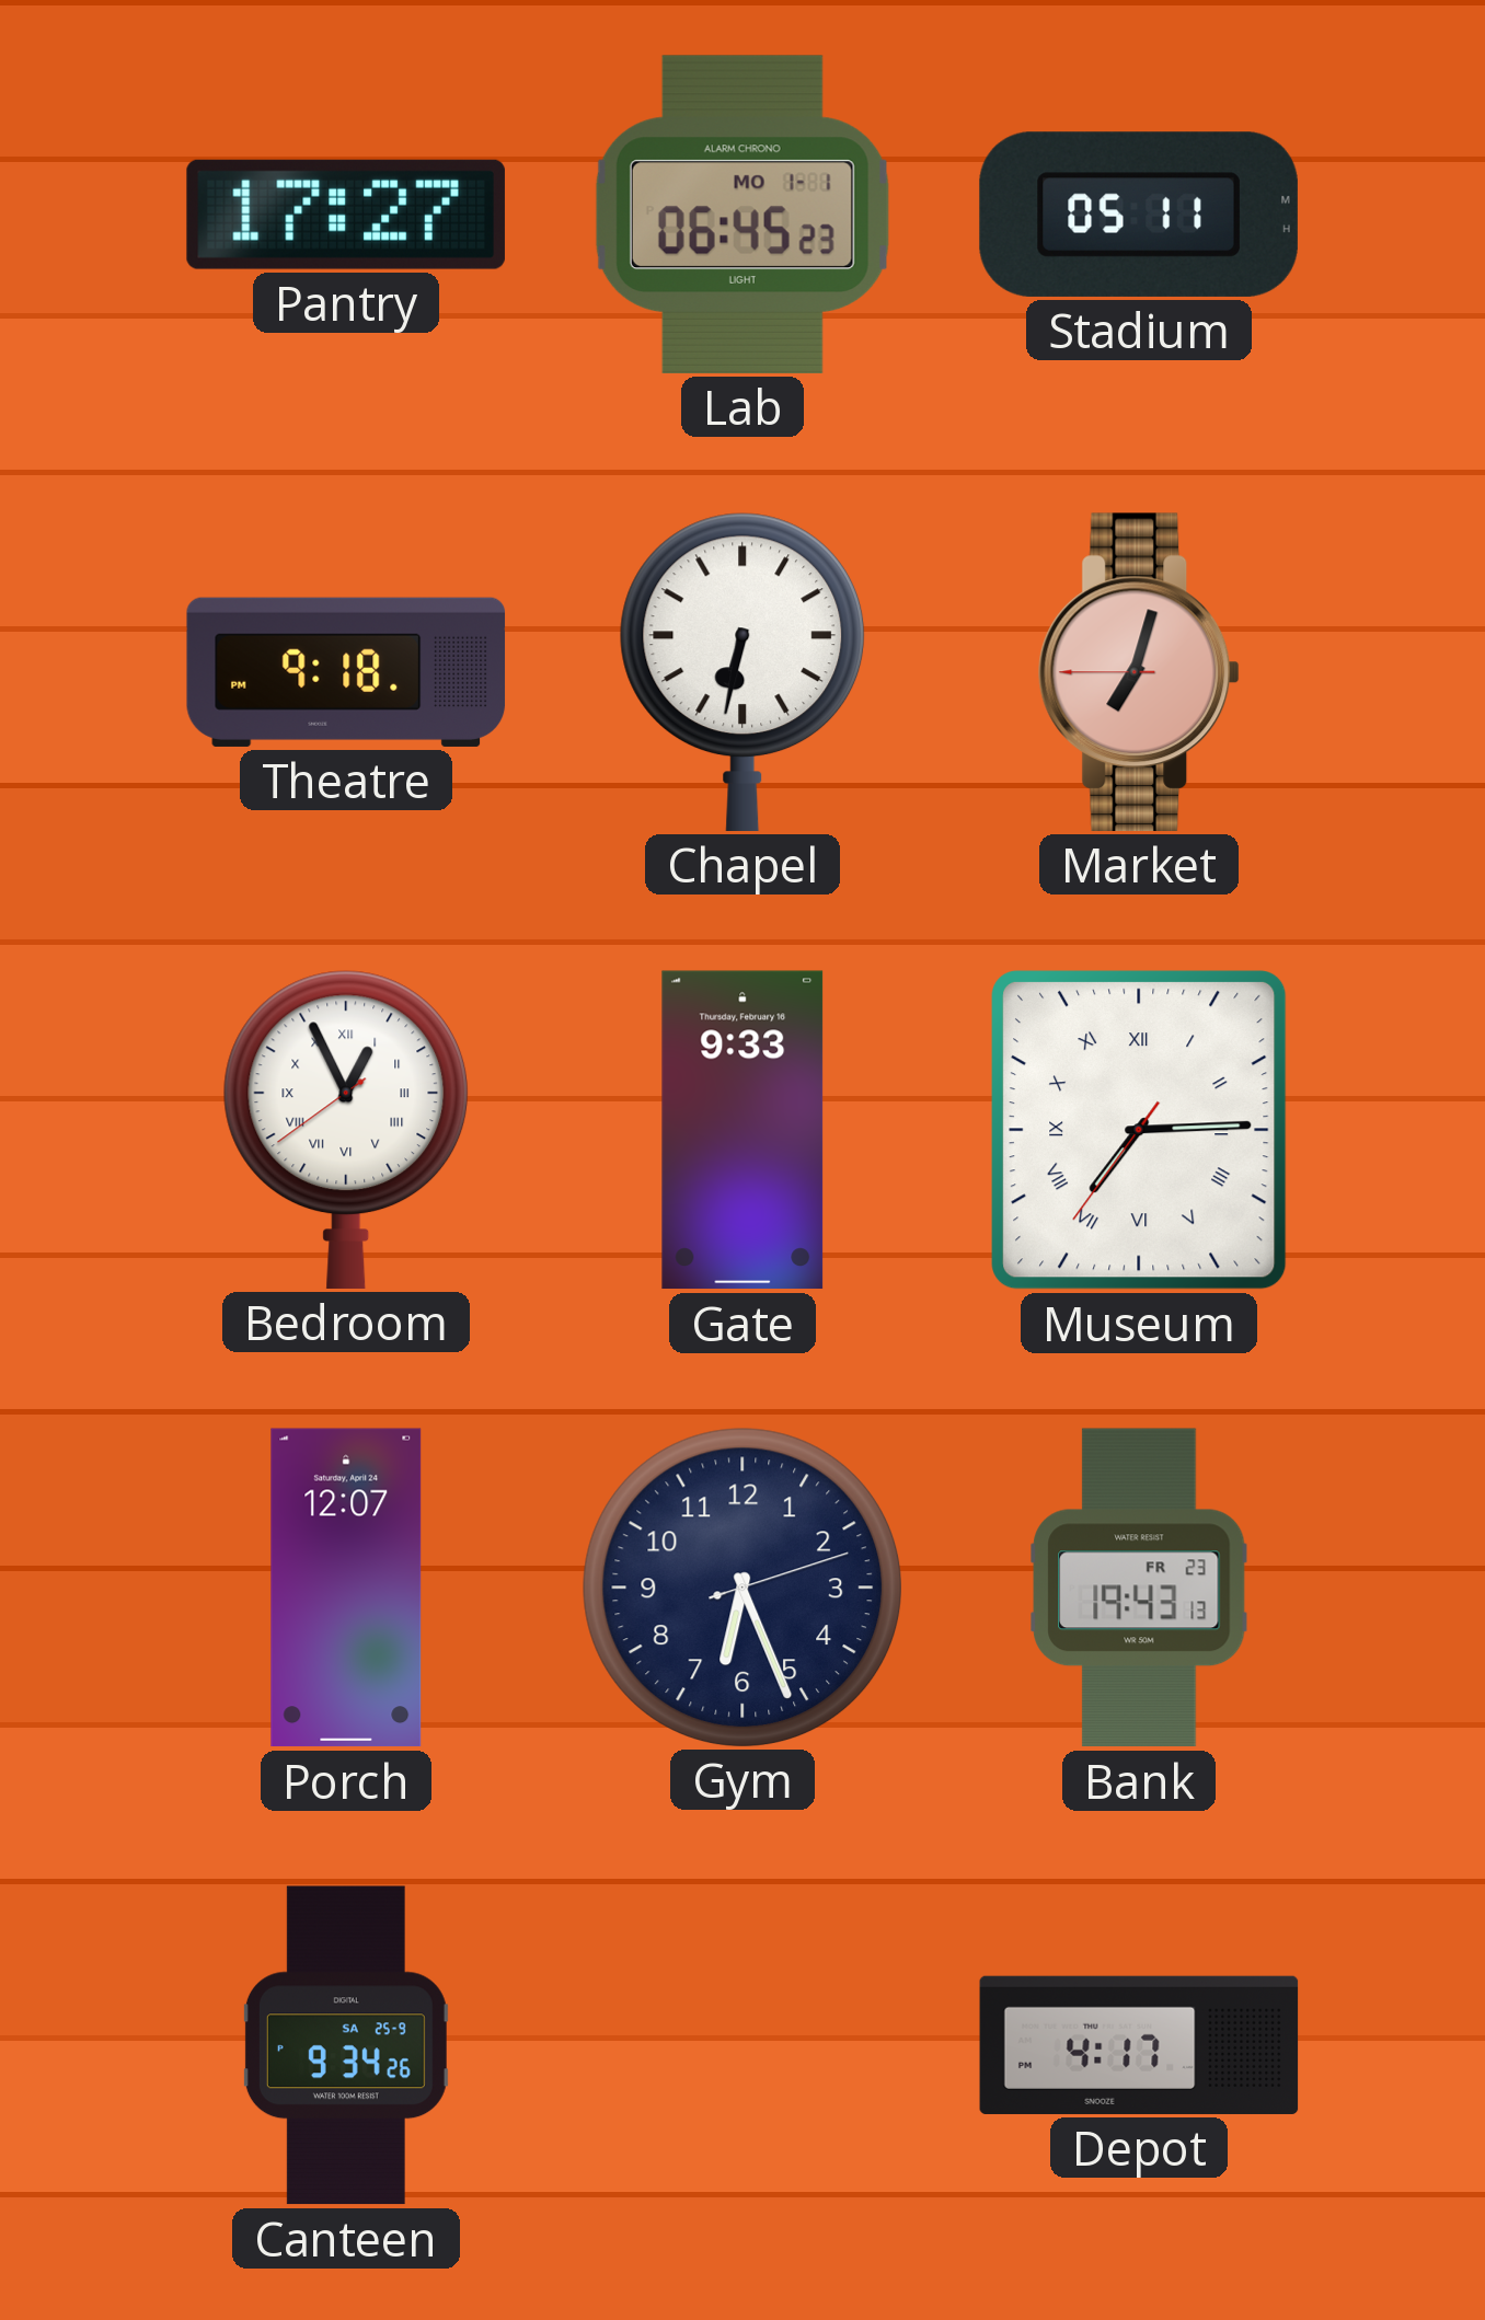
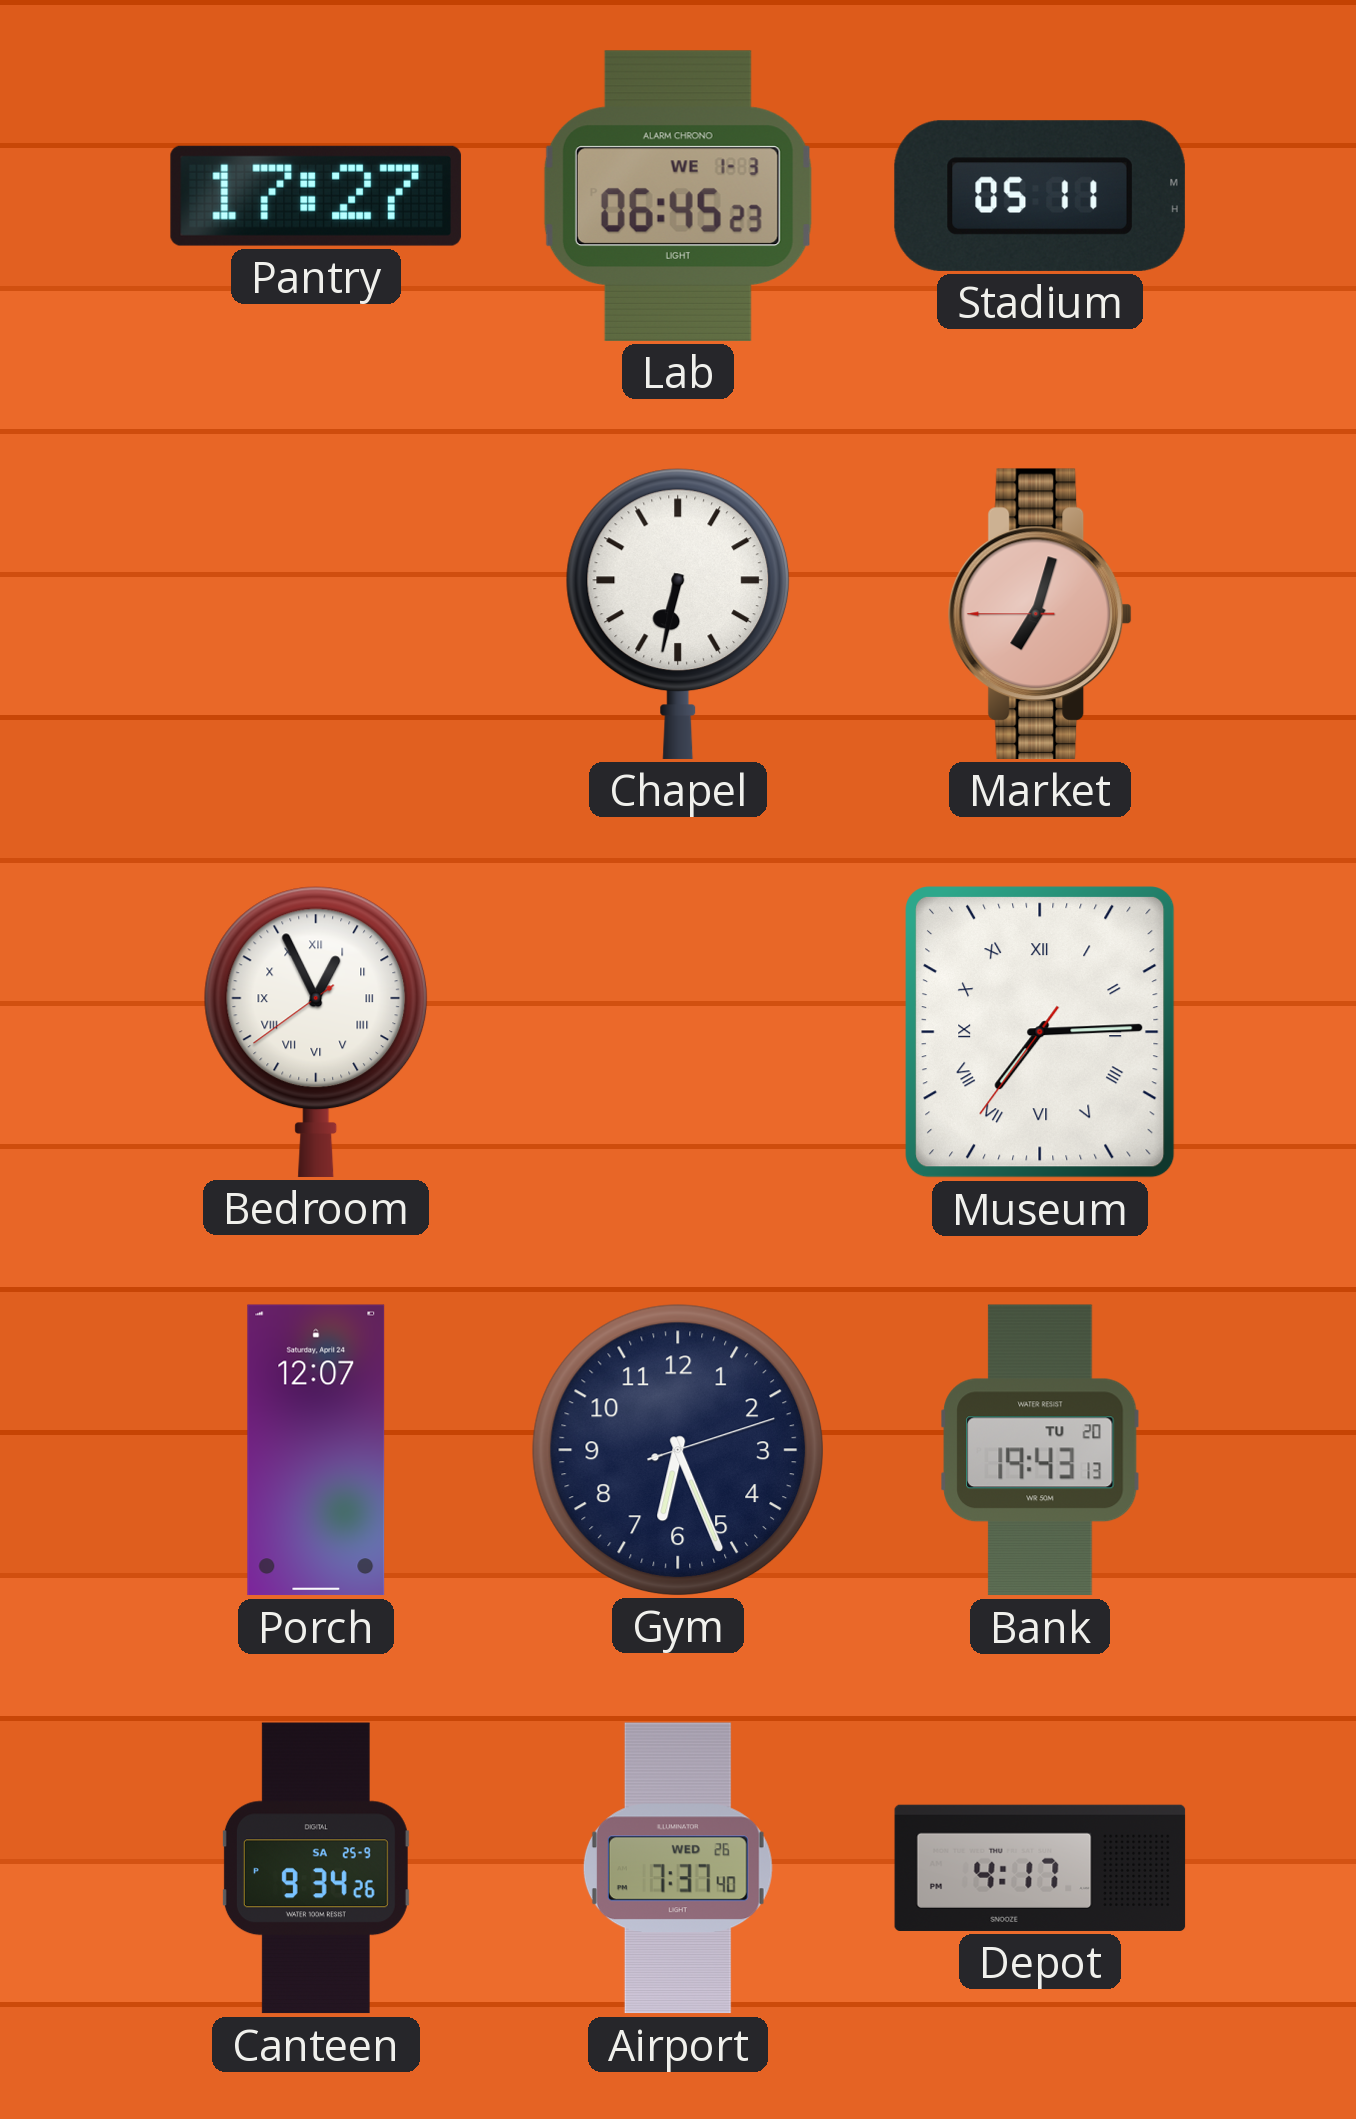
Lab date: MO 1-1 -> WE 1-3 (678, 196)
Theatre: 9:18 -> none (346, 672)
Gate: 9:33 -> none (743, 1130)
Bank date: FR 23 -> TU 20 (1040, 1450)
Airport: none -> 7:37 (678, 1868)
